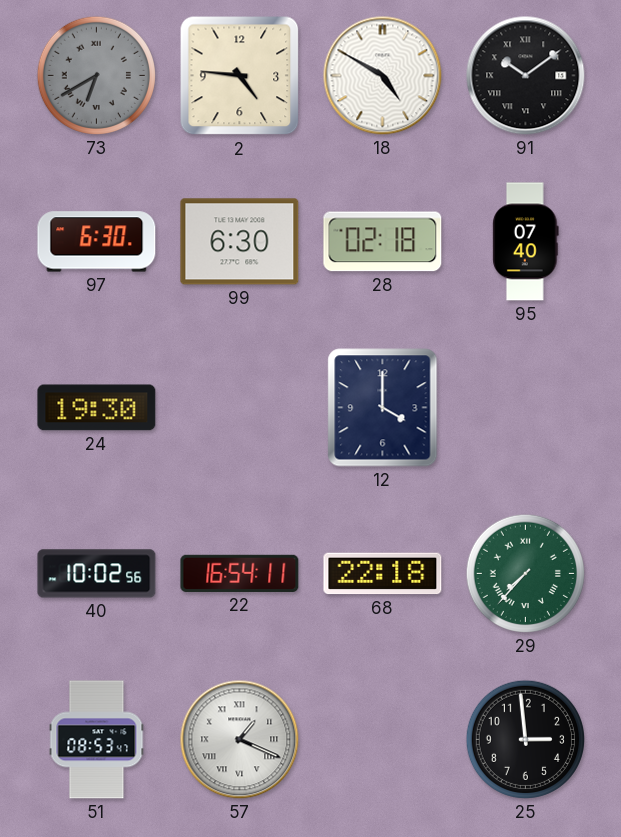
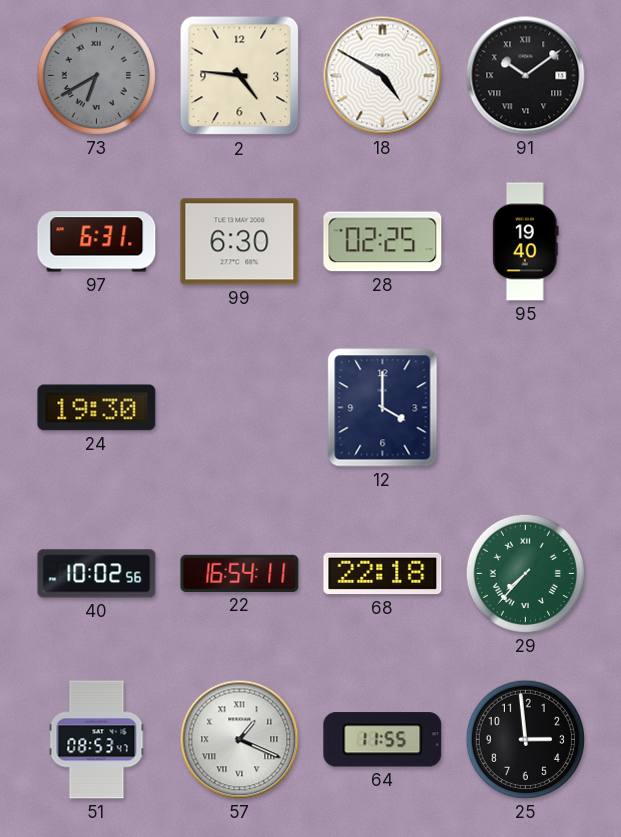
97: 6:30 -> 6:31 (97, 242)
28: 02:18 -> 02:25 (383, 242)
95: 07:40 -> 19:40 (526, 242)
64: none -> 11:55 (383, 740)
